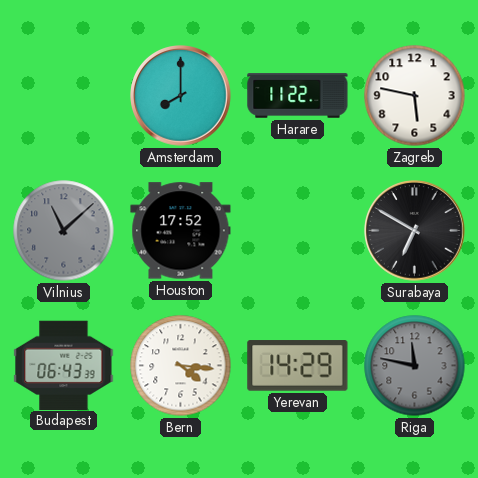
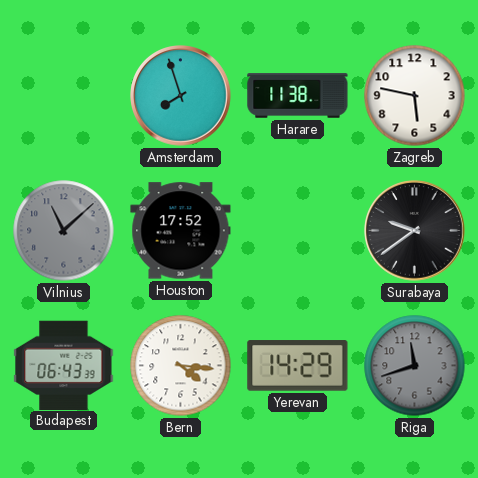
Amsterdam: 8:00 -> 7:57 (181, 96)
Harare: 11:22 -> 11:38 (298, 96)
Surabaya: 6:50 -> 9:39 (415, 231)
Riga: 11:47 -> 11:42 (415, 366)
